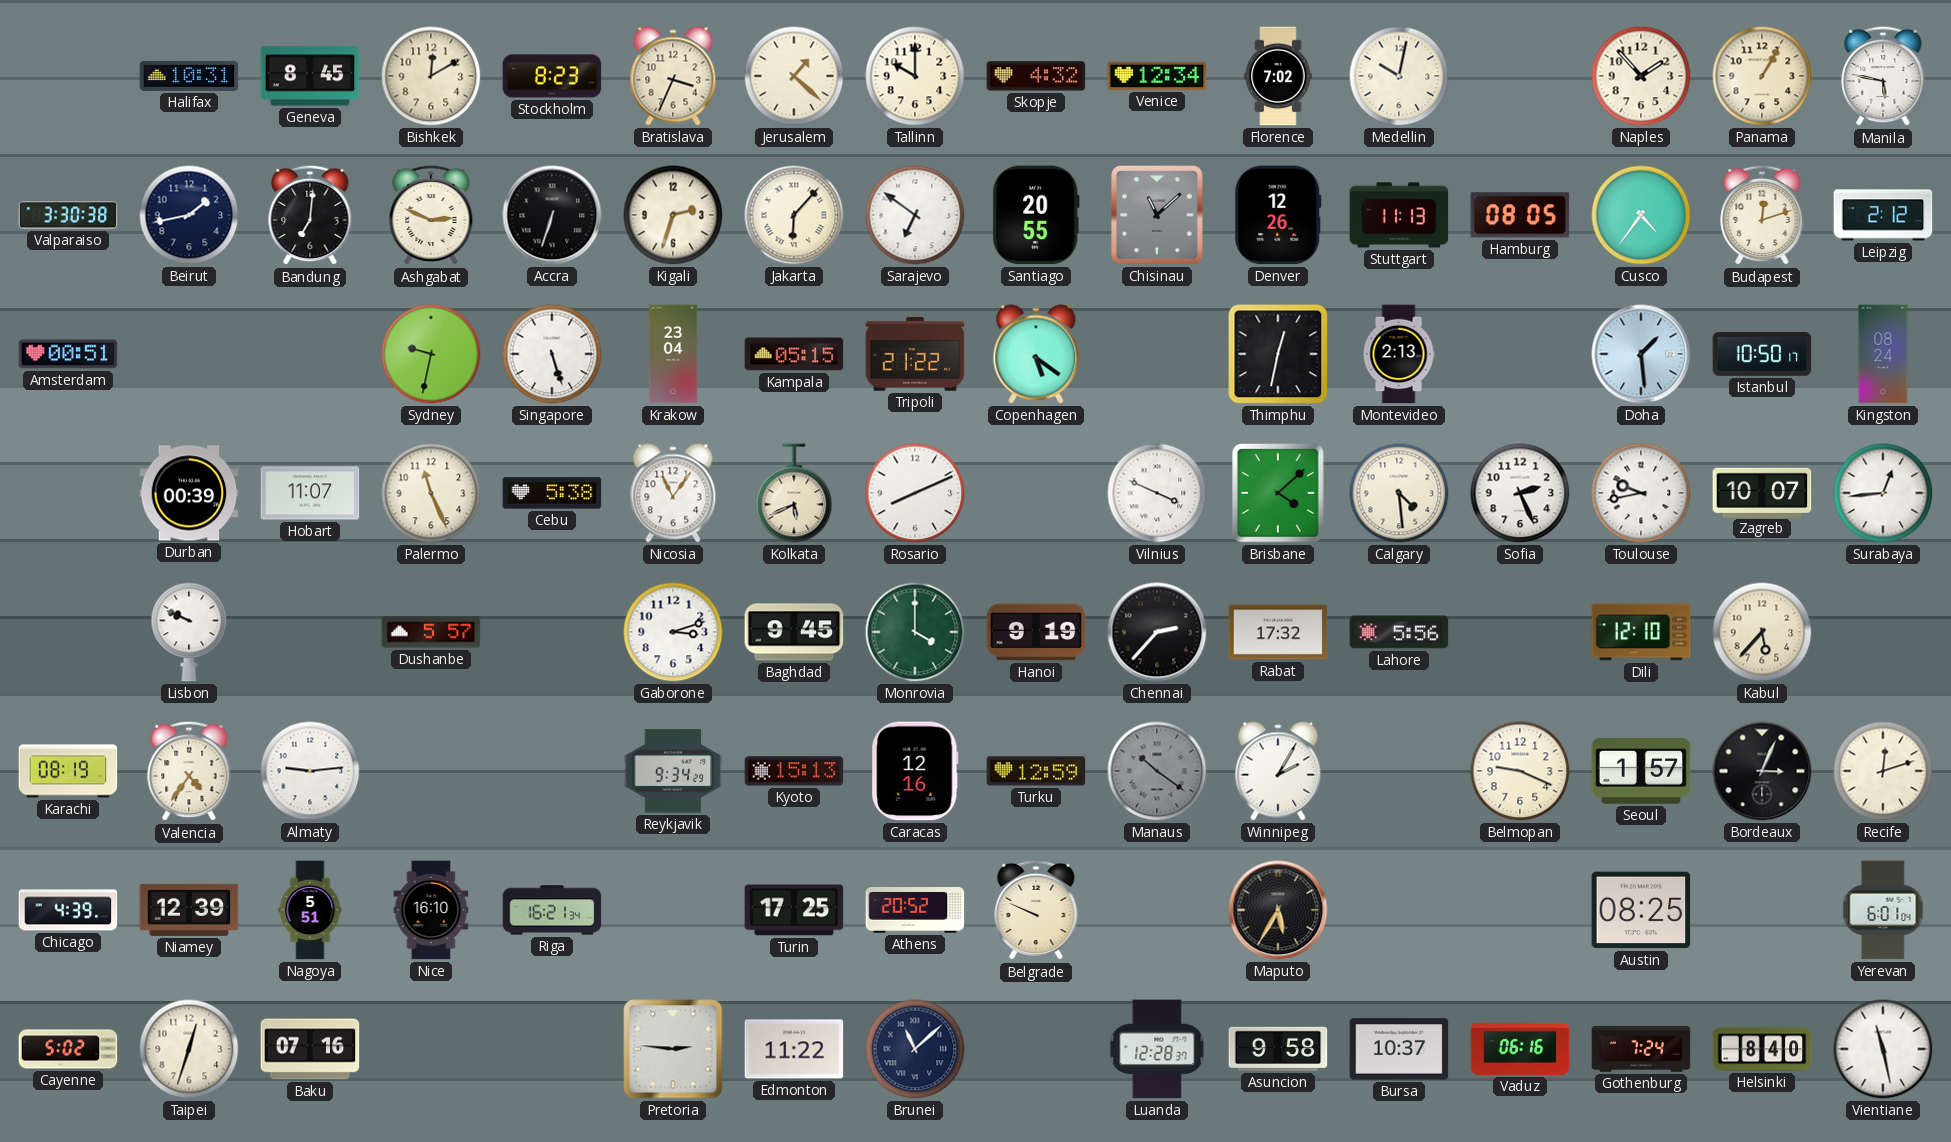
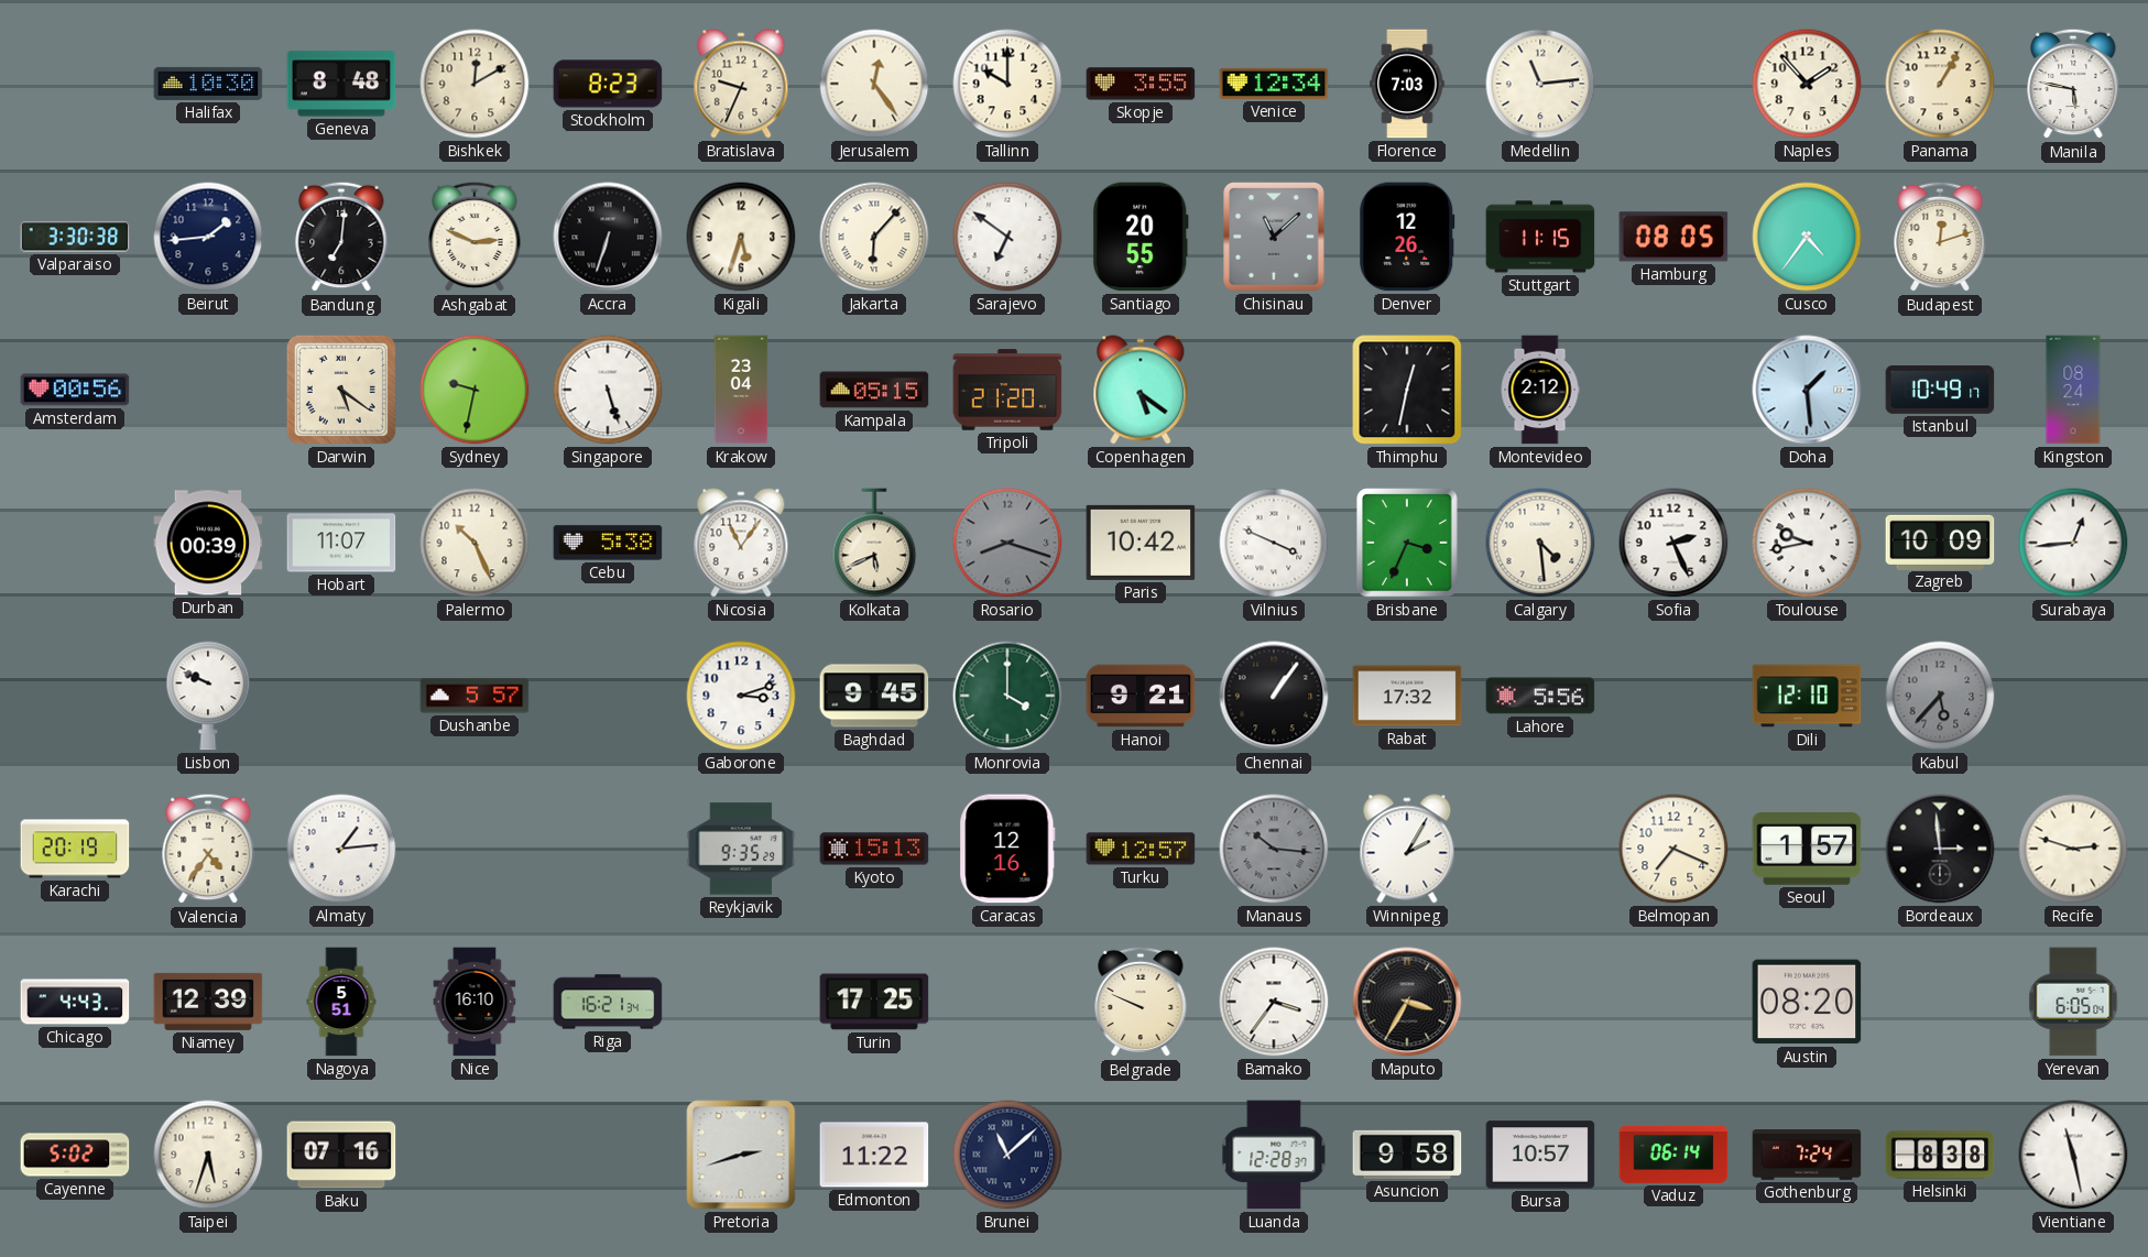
Halifax: 10:31 -> 10:30 (208, 84)
Geneva: 8:45 -> 8:48 (341, 84)
Bratislava: 3:34 -> 9:34 (741, 84)
Jerusalem: 1:22 -> 12:24 (874, 84)
Skopje: 4:32 -> 3:55 (1141, 84)
Florence: 7:02 -> 7:03 (1407, 84)
Medellin: 10:02 -> 11:14 (1540, 84)
Beirut: 1:43 -> 1:44 (208, 237)
Kigali: 2:33 -> 5:33 (741, 237)
Stuttgart: 11:13 -> 11:15 (1540, 237)
Leipzig: 2:12 -> none (1883, 215)
Amsterdam: 00:51 -> 00:56 (75, 390)
Darwin: none -> 5:21 (341, 390)
Tripoli: 21:22 -> 21:20 (1007, 390)
Montevideo: 2:13 -> 2:12 (1540, 390)
Istanbul: 10:50 -> 10:49 (1940, 390)
Palermo: 11:26 -> 10:26 (475, 543)
Rosario: 8:11 -> 8:18 (1007, 543)
Rosario dial: white -> grey (1007, 543)
Paris: none -> 10:42 (1141, 543)
Brisbane: 4:08 -> 3:34 (1407, 543)
Zagreb: 10:07 -> 10:09 (1940, 542)
Hanoi: 9:19 -> 9:21 (1141, 696)
Chennai: 2:37 -> 1:06 (1274, 696)
Kabul dial: cream -> grey (1940, 696)
Karachi: 08:19 -> 20:19 (75, 849)
Almaty: 9:14 -> 1:14 (341, 849)
Reykjavik: 9:34 -> 9:35 (741, 849)
Turku: 12:59 -> 12:57 (1141, 849)
Manaus: 10:21 -> 10:16 (1274, 849)
Belmopan: 9:19 -> 7:19 (1673, 849)
Bordeaux: 3:04 -> 2:59 (1940, 849)
Recife: 12:12 -> 2:48 (2073, 849)
Chicago: 4:39 -> 4:43 (75, 1002)
Athens: 20:52 -> none (915, 911)
Bamako: none -> 3:36 (1274, 1002)
Maputo: 5:35 -> 3:35 (1407, 1002)
Austin: 08:25 -> 08:20 (1807, 1002)
Yerevan: 6:01 -> 6:05 (2073, 1002)
Taipei: 12:33 -> 5:33 (208, 1155)
Pretoria: 2:46 -> 2:42 (741, 1155)
Bursa: 10:37 -> 10:57 (1540, 1155)
Vaduz: 06:16 -> 06:14 (1673, 1155)
Helsinki: 8:40 -> 8:38 (1940, 1155)
